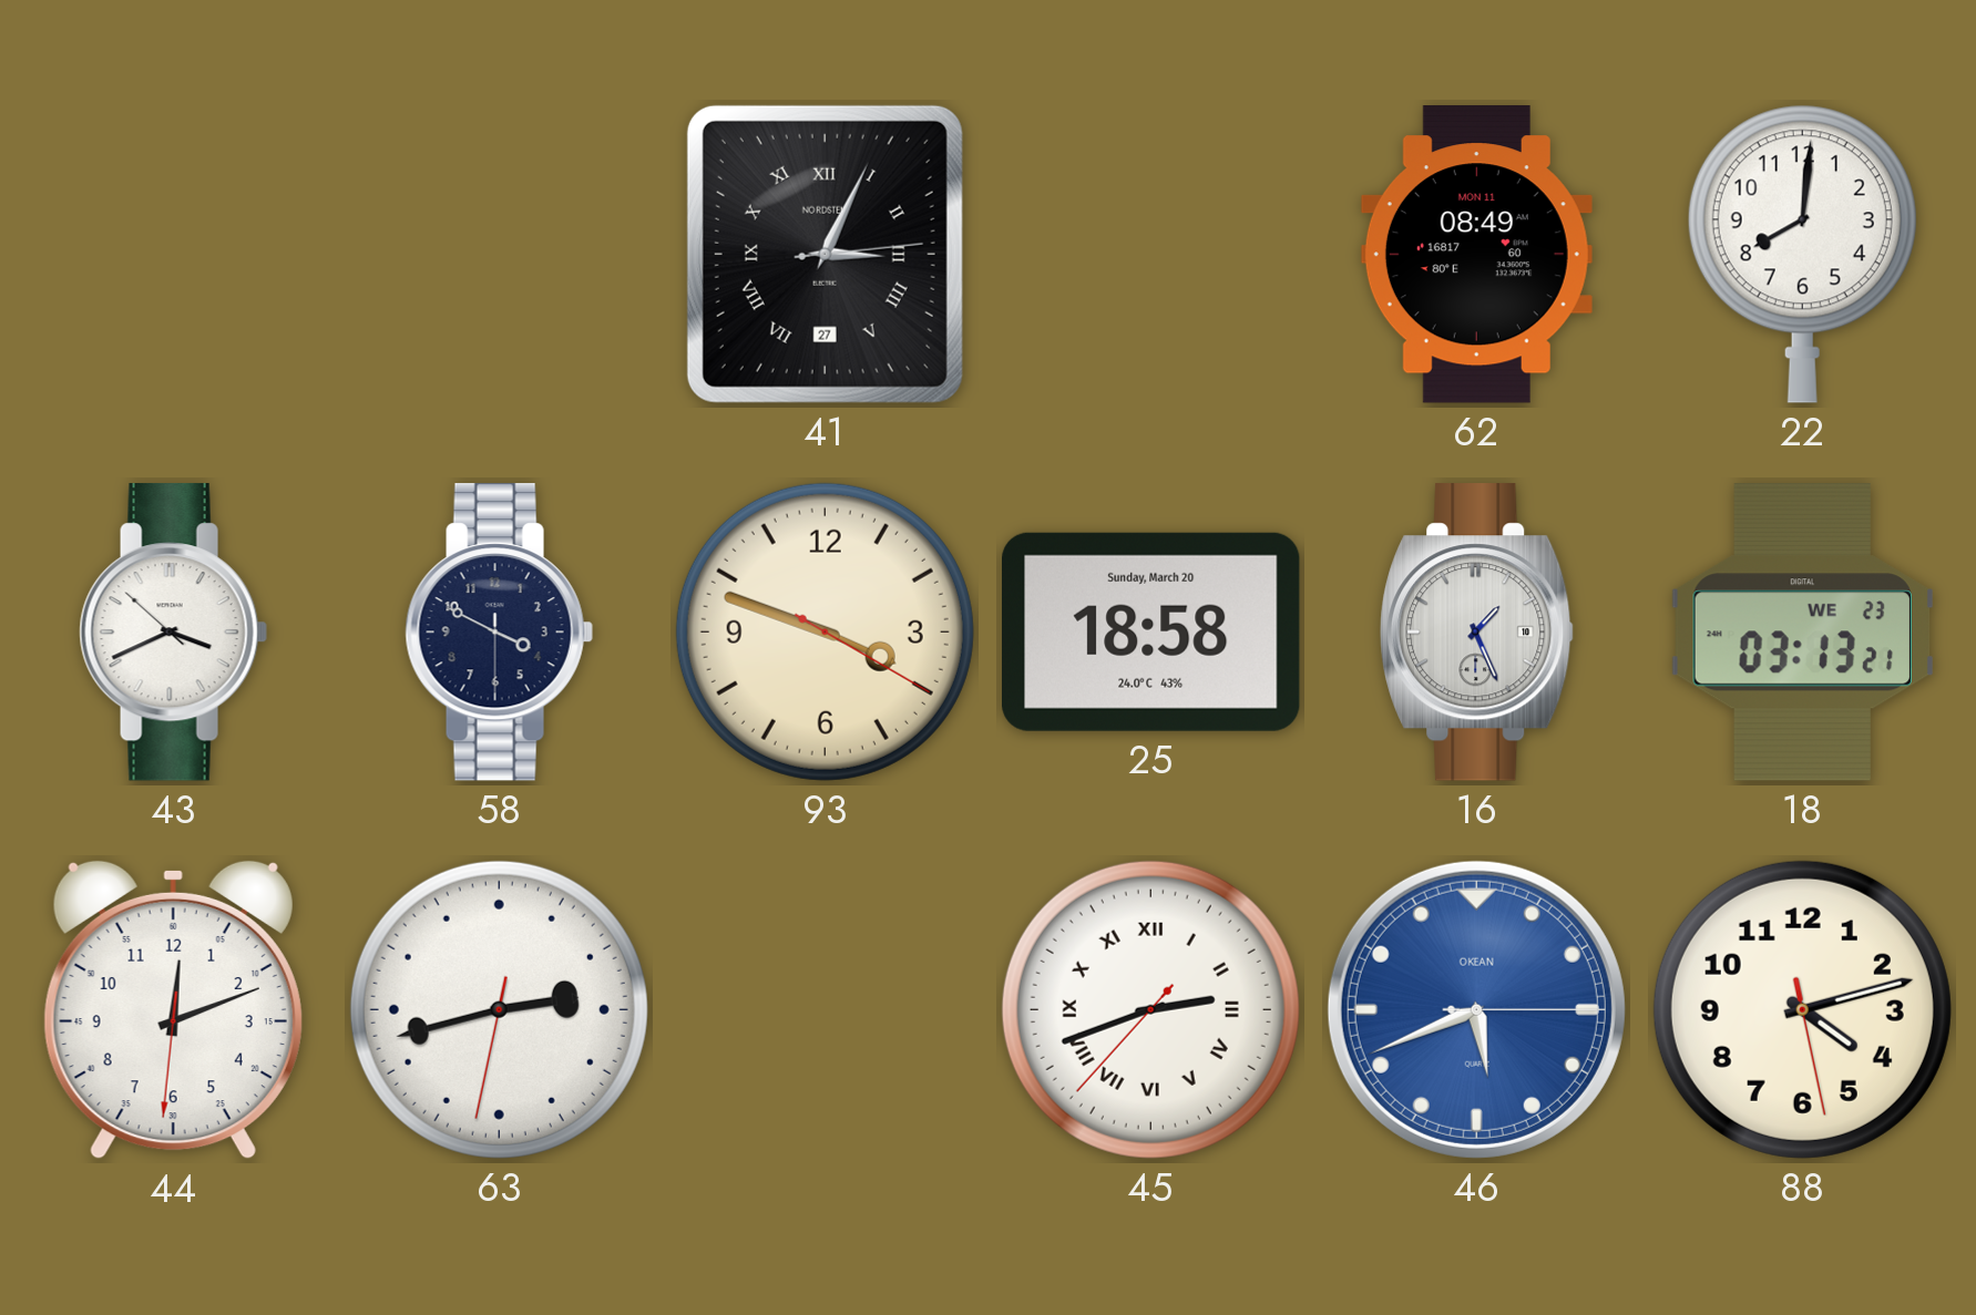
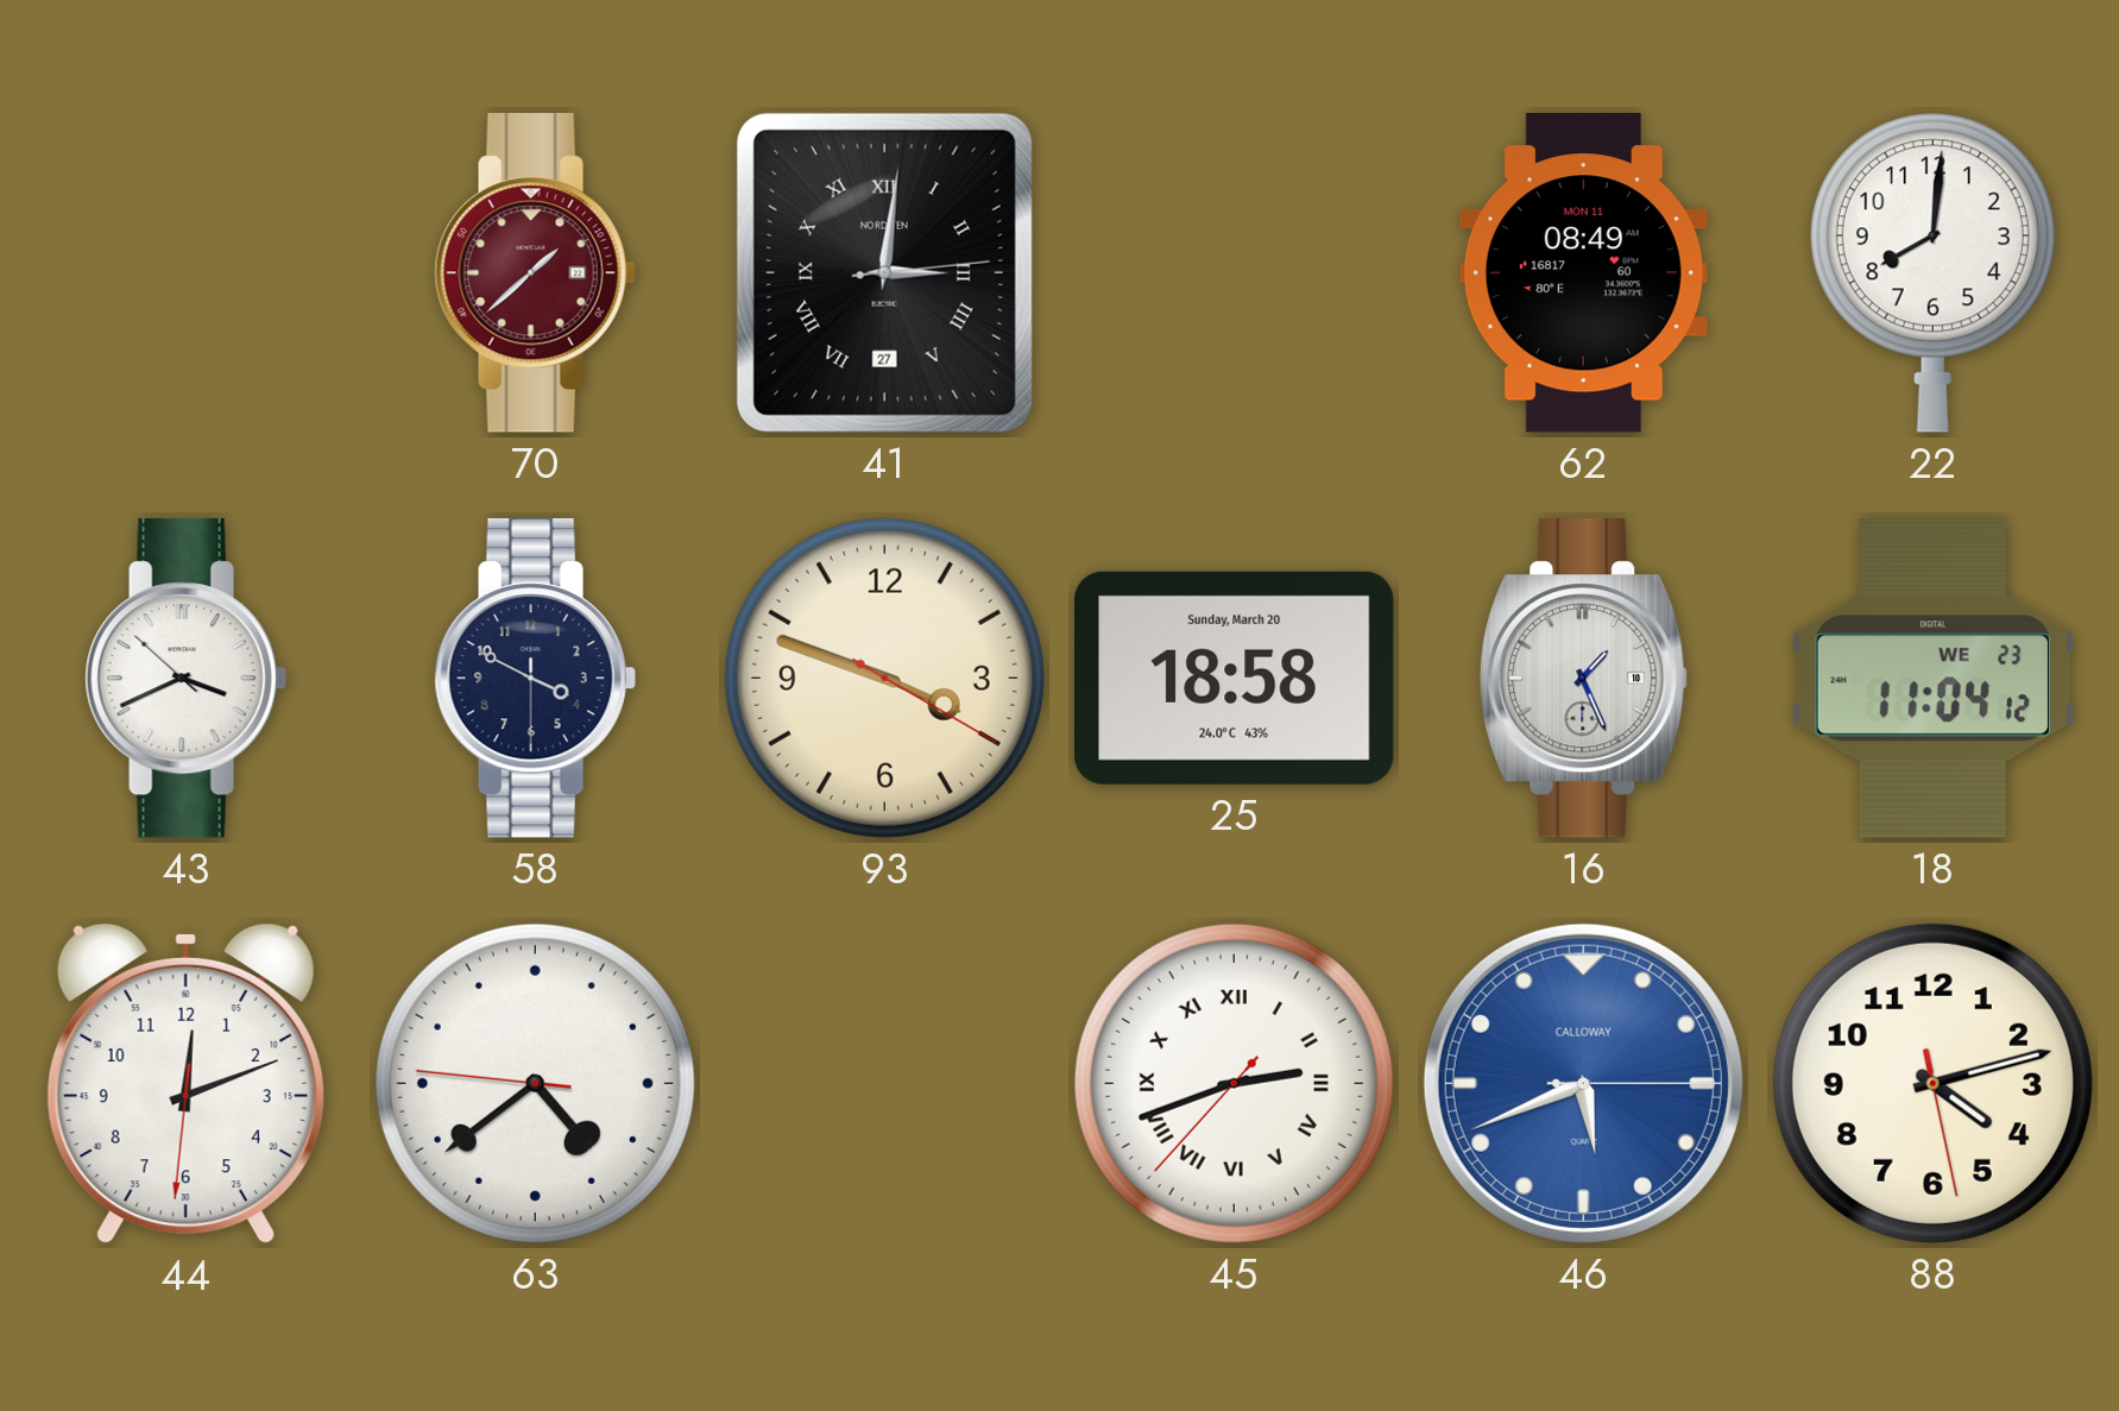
70: none -> 1:38 (535, 273)
41: 3:04 -> 3:01 (884, 272)
18: 03:13 -> 11:04 (1932, 679)
63: 2:42 -> 4:38 (535, 1083)
46 brand: OKEAN -> CALLOWAY (1583, 1083)
